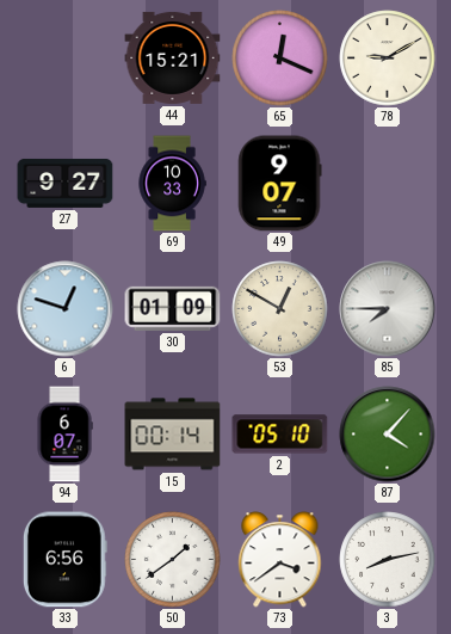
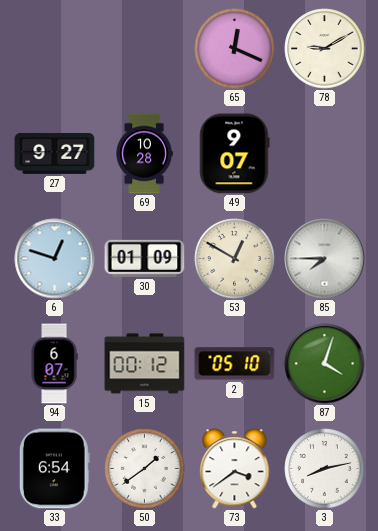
44: 15:21 -> none (173, 57)
69: 10:33 -> 10:28 (144, 154)
15: 00:14 -> 00:12 (145, 364)
87: 4:07 -> 4:03 (325, 364)
33: 6:56 -> 6:54 (54, 469)
